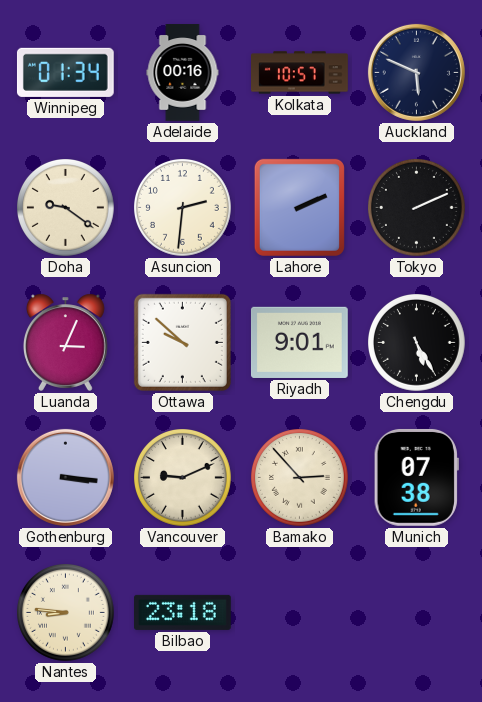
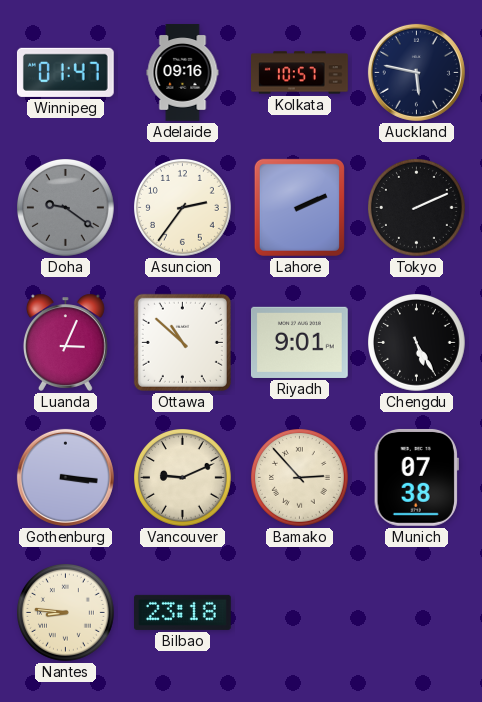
Winnipeg: 01:34 -> 01:47 (65, 72)
Adelaide: 00:16 -> 09:16 (183, 73)
Auckland: 5:49 -> 5:47 (416, 72)
Doha dial: cream -> grey (66, 208)
Asuncion: 2:31 -> 2:36 (183, 208)
Ottawa: 9:52 -> 10:52 (182, 342)
